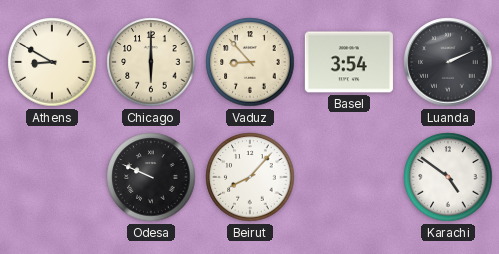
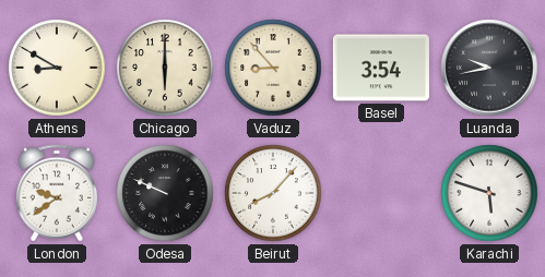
Luanda: 2:11 -> 9:43 (489, 68)
London: none -> 9:39 (57, 193)
Karachi: 4:51 -> 5:48 (489, 193)
